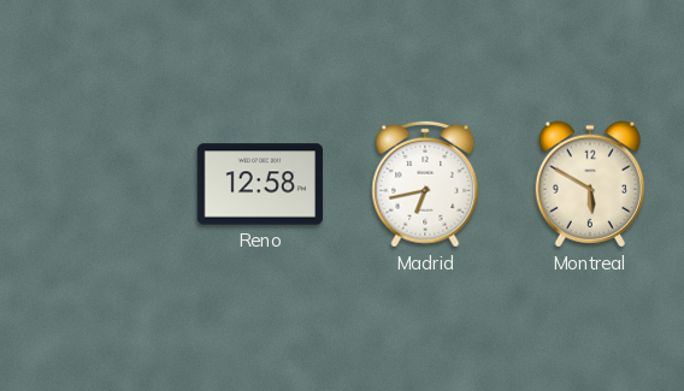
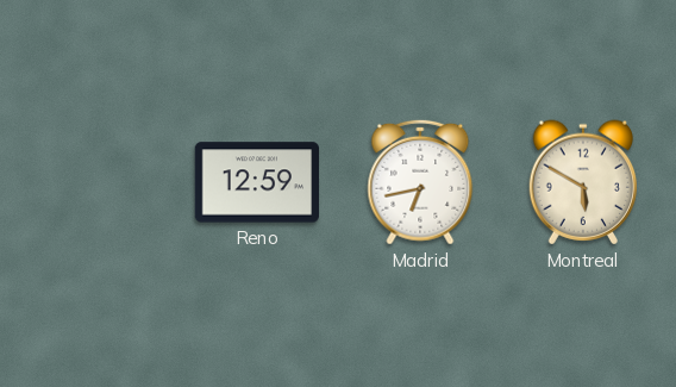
Reno: 12:58 -> 12:59 (256, 182)
